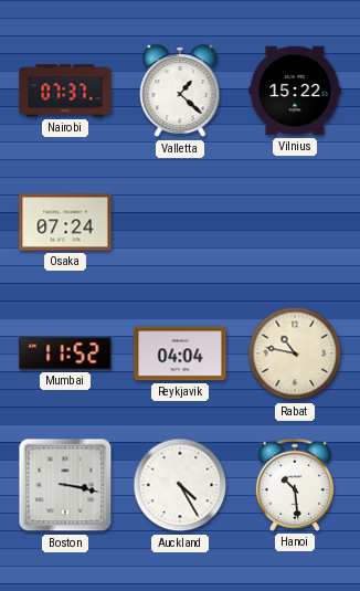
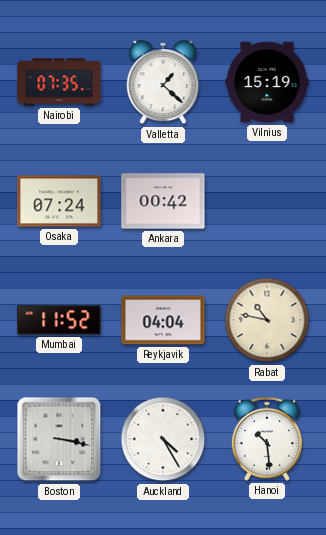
Nairobi: 07:37 -> 07:35 (59, 82)
Vilnius: 15:22 -> 15:19 (267, 82)
Ankara: none -> 00:42 (163, 201)
